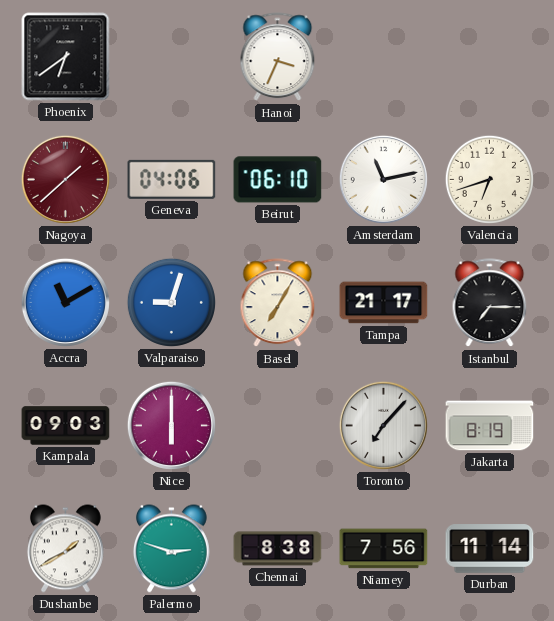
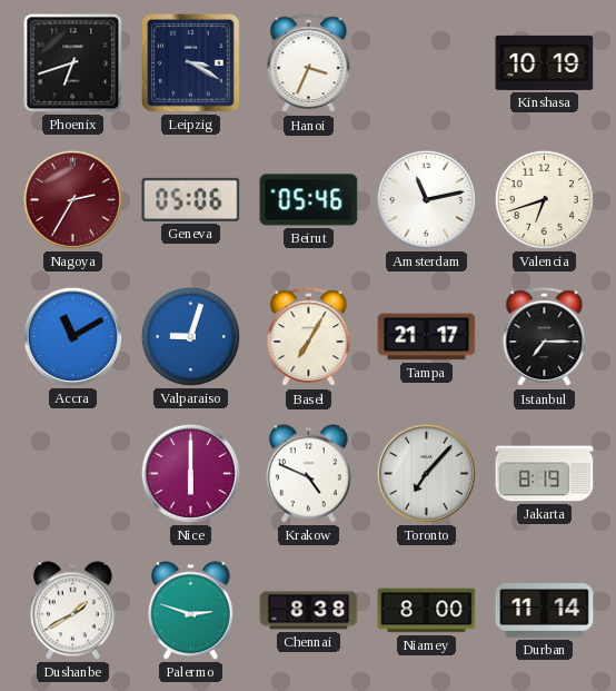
Phoenix: 6:39 -> 6:42 (73, 63)
Leipzig: none -> 3:20 (191, 63)
Kinshasa: none -> 10:19 (545, 62)
Nagoya: 1:38 -> 2:35 (72, 199)
Geneva: 04:06 -> 05:06 (191, 199)
Beirut: 06:10 -> 05:46 (309, 200)
Kampala: 09:03 -> none (66, 426)
Krakow: none -> 4:49 (308, 474)
Niamey: 7:56 -> 8:00 (427, 611)
